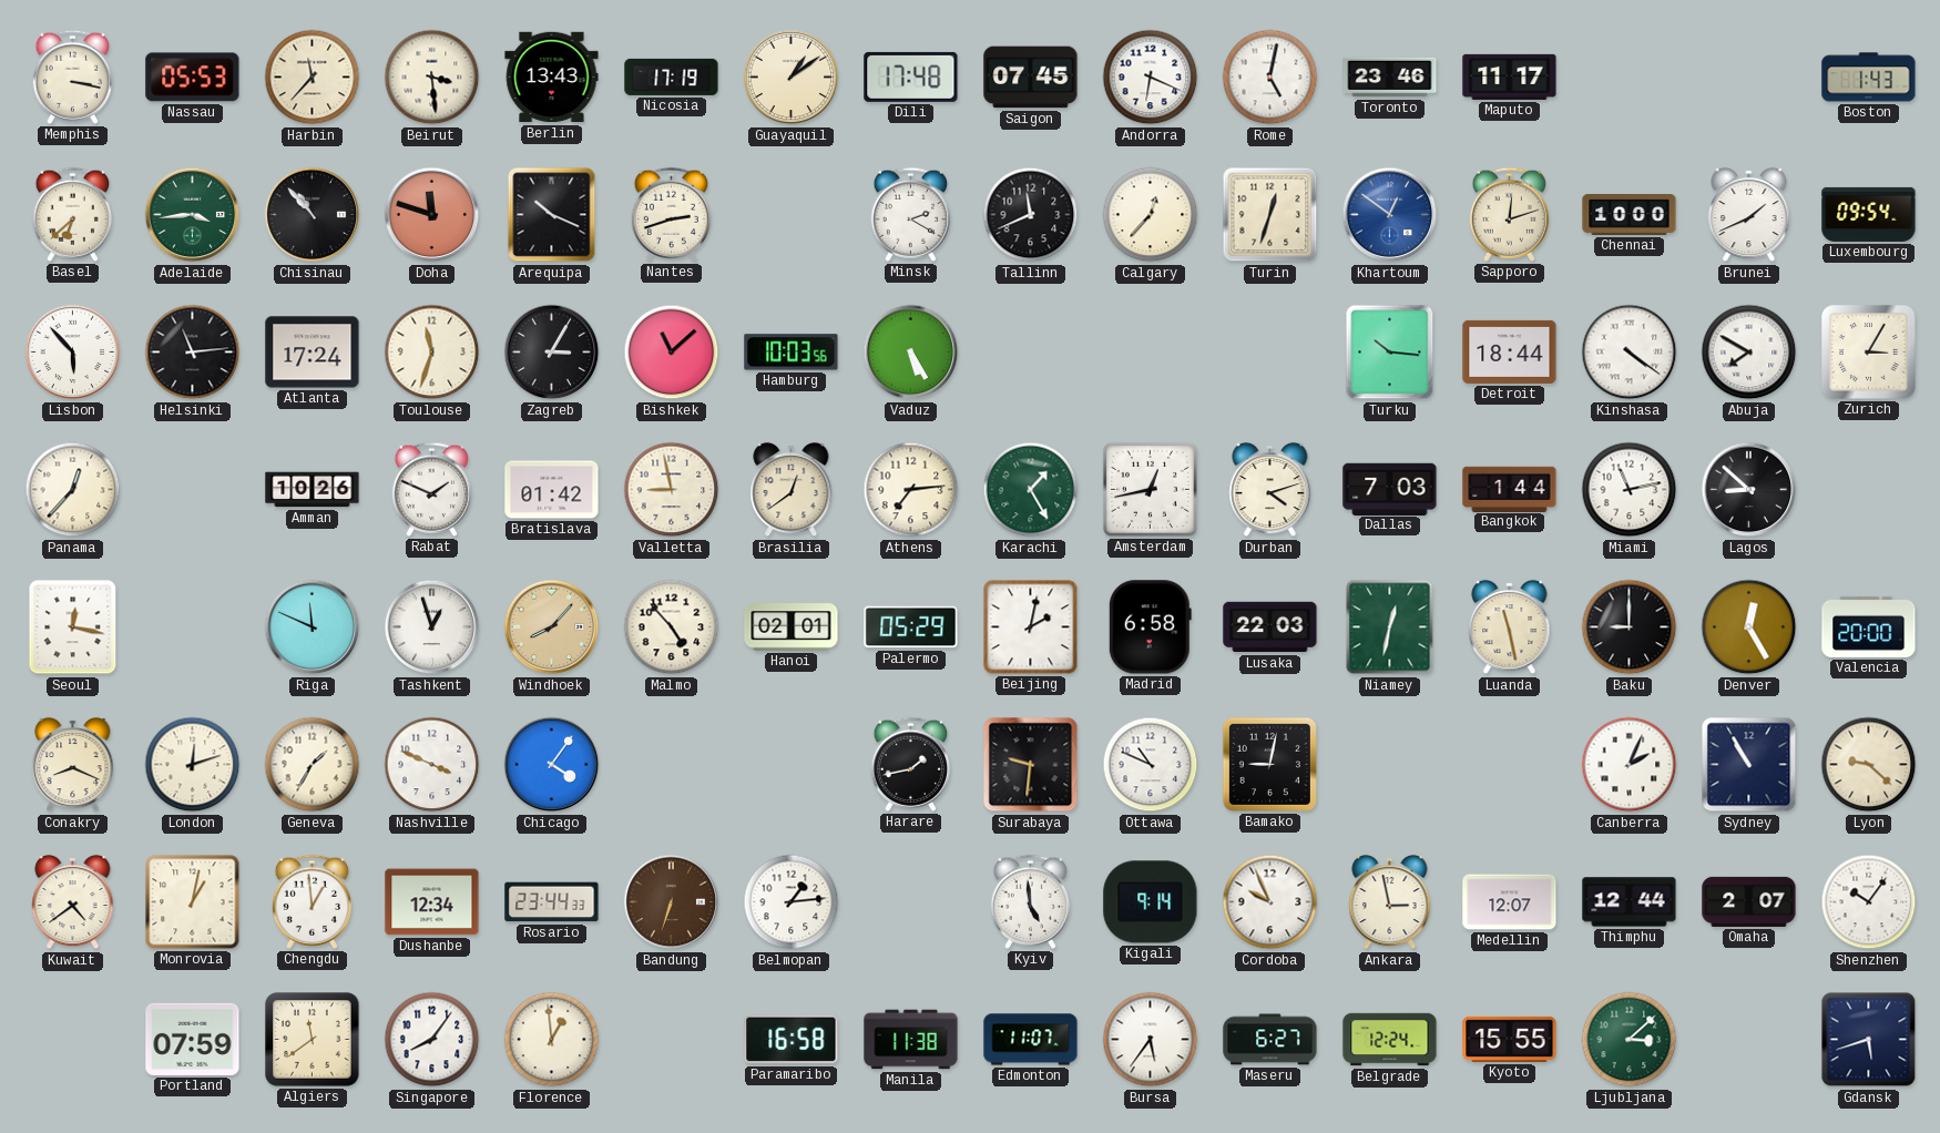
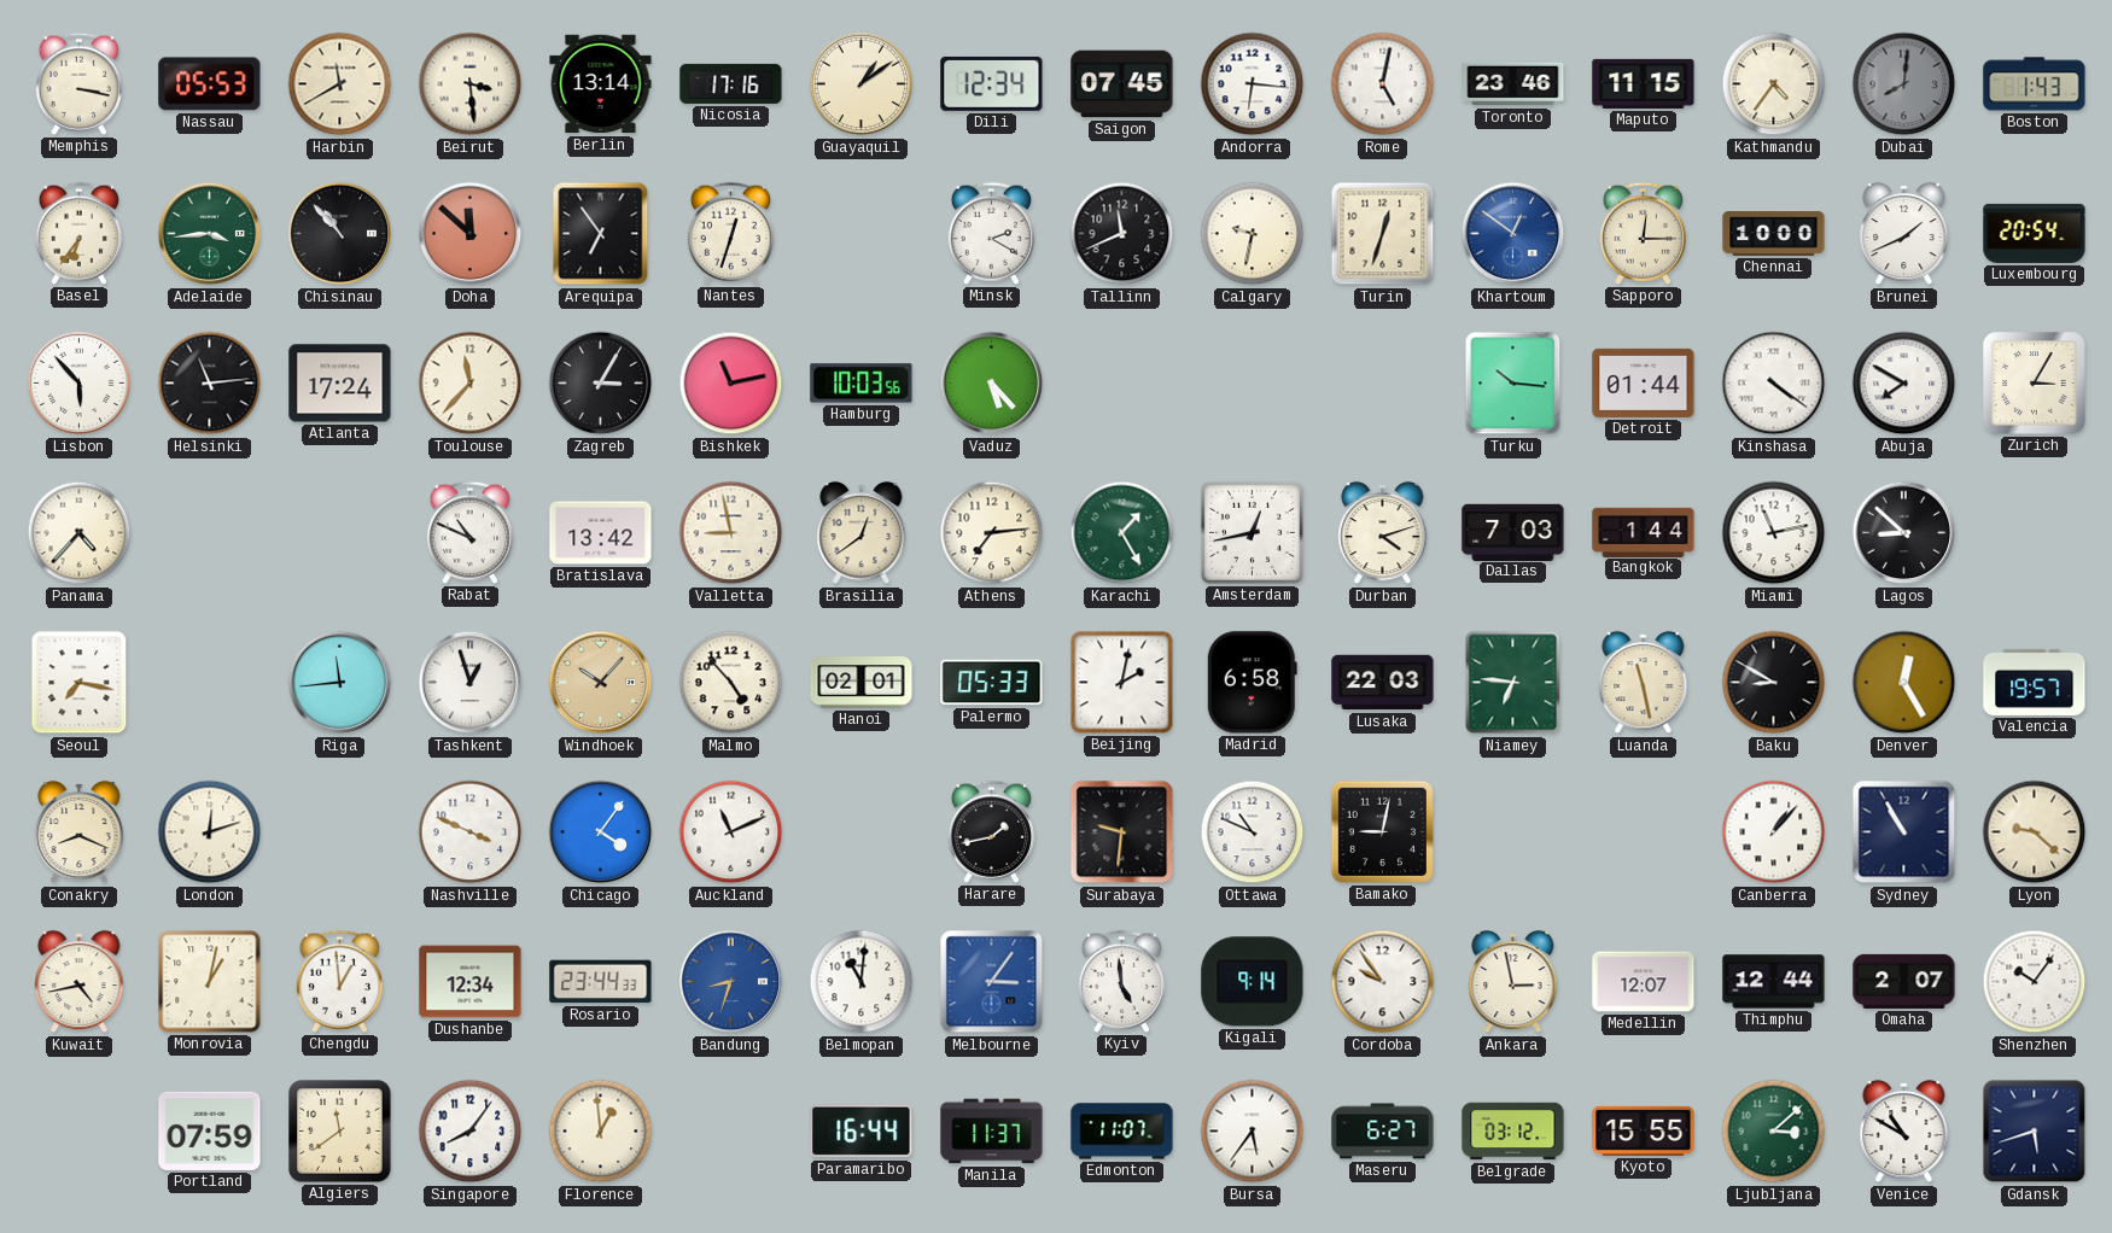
Harbin: 11:37 -> 11:40 (340, 84)
Berlin: 13:43 -> 13:14 (601, 84)
Nicosia: 17:19 -> 17:16 (731, 83)
Dili: 17:48 -> 12:34 (992, 83)
Andorra: 6:19 -> 6:16 (1253, 84)
Maputo: 11:17 -> 11:15 (1644, 83)
Kathmandu: none -> 4:36 (1774, 84)
Dubai: none -> 8:01 (1904, 84)
Basel: 6:38 -> 6:36 (78, 233)
Doha: 11:48 -> 11:52 (471, 234)
Arequipa: 10:19 -> 6:54 (601, 234)
Nantes: 2:42 -> 12:33 (730, 233)
Calgary: 12:37 -> 9:32 (1253, 234)
Sapporo: 12:12 -> 12:15 (1643, 233)
Luxembourg: 09:54 -> 20:54 (2035, 233)
Toulouse: 11:33 -> 11:37 (471, 384)
Bishkek: 11:08 -> 11:13 (731, 384)
Vaduz: 5:25 -> 5:23 (992, 384)
Detroit: 18:44 -> 01:44 (1644, 382)
Panama: 12:37 -> 4:37 (80, 533)
Amman: 10:26 -> none (313, 490)
Rabat: 1:49 -> 10:49 (469, 532)
Bratislava: 01:42 -> 13:42 (601, 533)
Seoul: 12:17 -> 7:17 (80, 683)
Riga: 11:49 -> 11:44 (340, 683)
Windhoek: 8:07 -> 10:07 (601, 683)
Palermo: 05:29 -> 05:33 (992, 683)
Niamey: 12:32 -> 6:46 (1513, 683)
Baku: 9:00 -> 8:50 (1774, 683)
Valencia: 20:00 -> 19:57 (2035, 682)
Geneva: 1:35 -> none (313, 765)
Auckland: none -> 11:11 (731, 832)
Canberra: 2:04 -> 1:07 (1774, 832)
Kuwait: 4:39 -> 4:43 (80, 982)
Bandung: 6:33 -> 8:33 (731, 982)
Bandung dial: brown -> blue (731, 982)
Belmopan: 1:14 -> 11:01 (862, 982)
Melbourne: none -> 3:06 (992, 982)
Cordoba: 9:56 -> 9:54 (1383, 982)
Paramaribo: 16:58 -> 16:44 (862, 1132)
Manila: 11:38 -> 11:37 (992, 1132)
Belgrade: 12:24 -> 03:12 (1513, 1132)
Venice: none -> 10:50 (1904, 1132)
